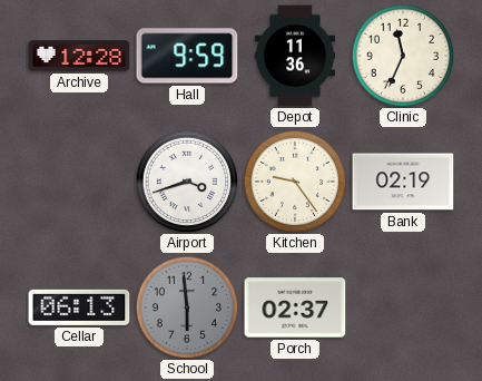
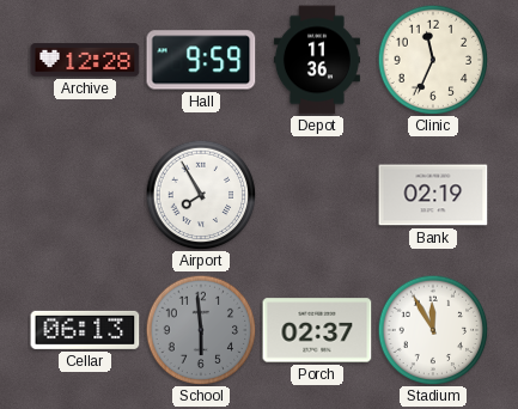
Airport: 3:42 -> 7:55 (201, 195)
Kitchen: 9:24 -> none (295, 182)
Stadium: none -> 11:55 (433, 330)
